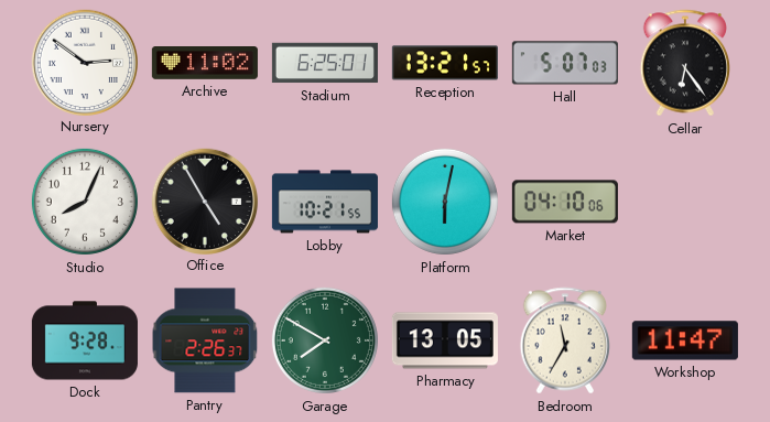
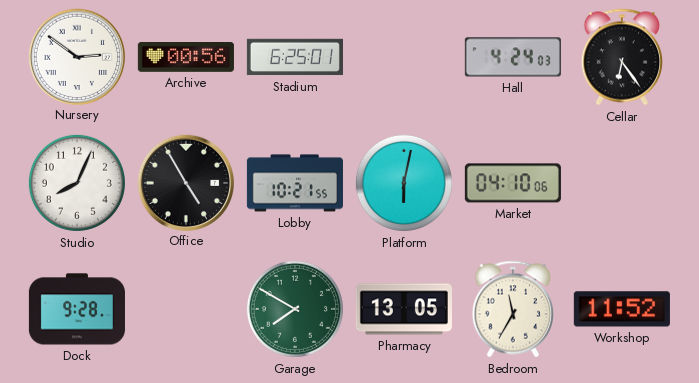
Archive: 11:02 -> 00:56 (186, 58)
Reception: 13:21 -> none (445, 63)
Hall: 5:07 -> 4:24 (513, 57)
Pantry: 2:26 -> none (205, 340)
Workshop: 11:47 -> 11:52 (622, 309)
